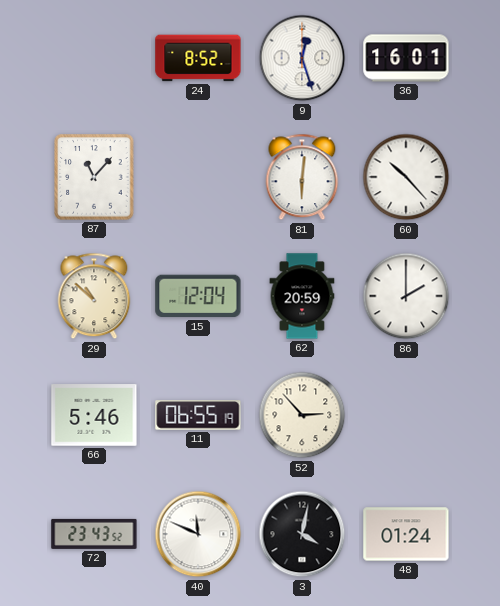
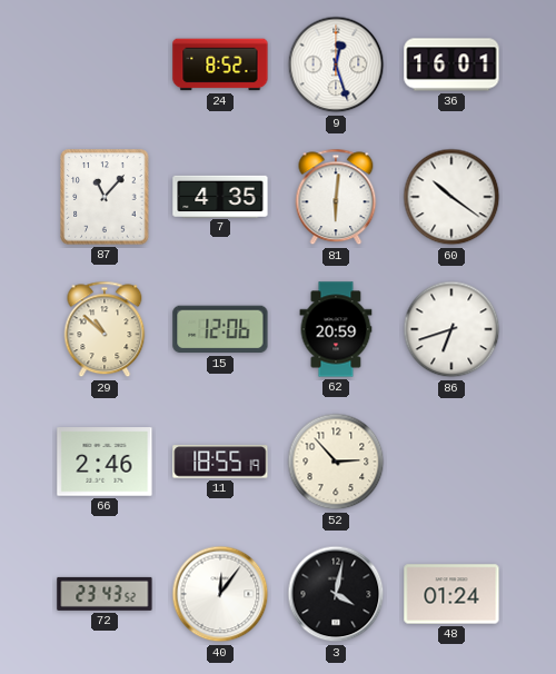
7: none -> 4:35 (220, 196)
60: 10:23 -> 10:21 (451, 197)
15: 12:04 -> 12:06 (220, 329)
86: 2:00 -> 6:42 (451, 329)
66: 5:46 -> 2:46 (105, 462)
11: 06:55 -> 18:55 (220, 462)
40: 11:49 -> 12:06 (220, 594)
